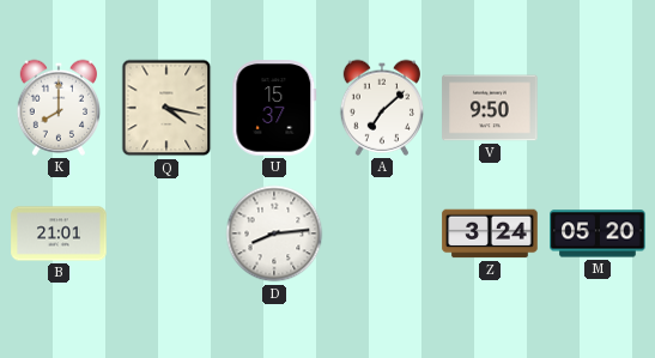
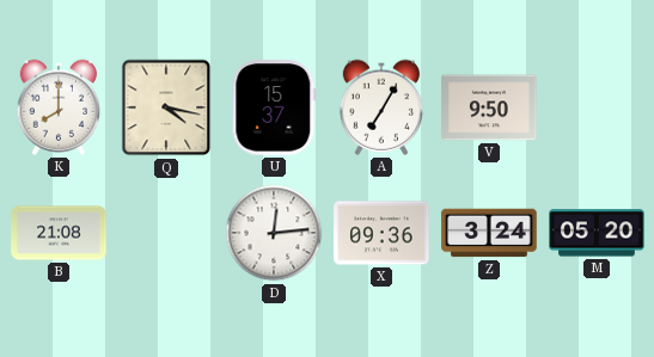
A: 7:08 -> 7:05 (380, 107)
B: 21:01 -> 21:08 (59, 233)
D: 8:14 -> 12:14 (274, 233)
X: none -> 09:36 (381, 233)
